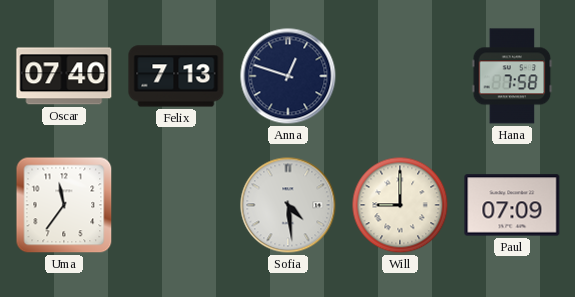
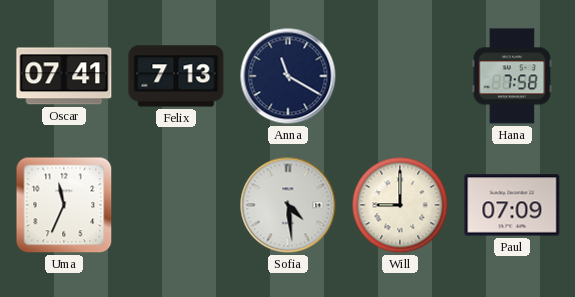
Oscar: 07:40 -> 07:41 (64, 76)
Anna: 12:48 -> 11:20 (288, 76)
Uma: 11:36 -> 11:34 (64, 205)
